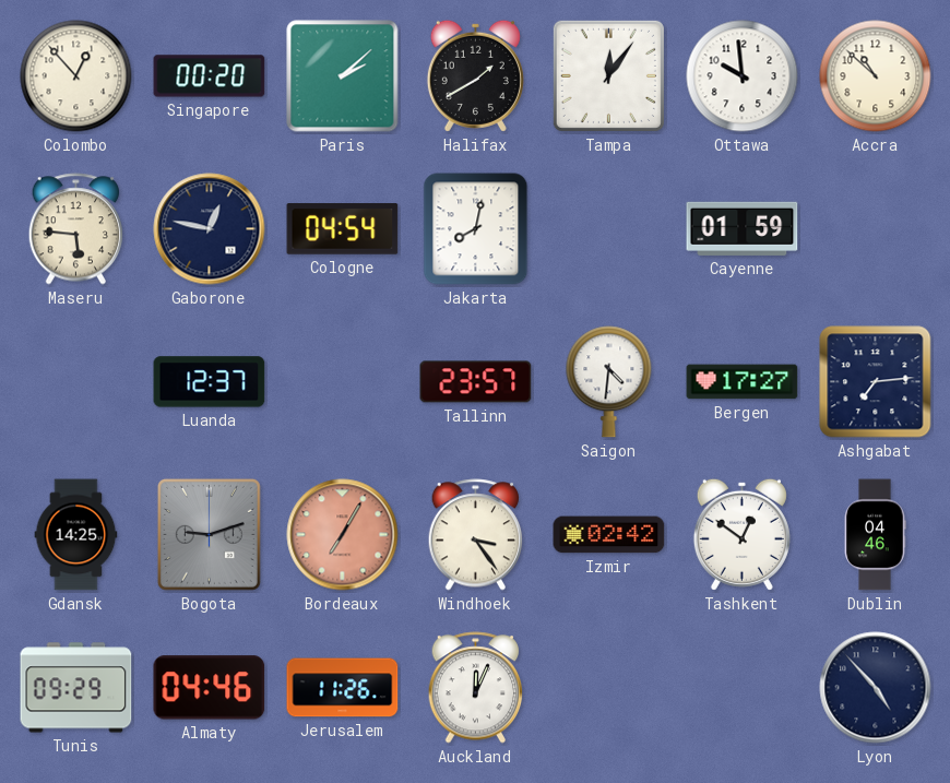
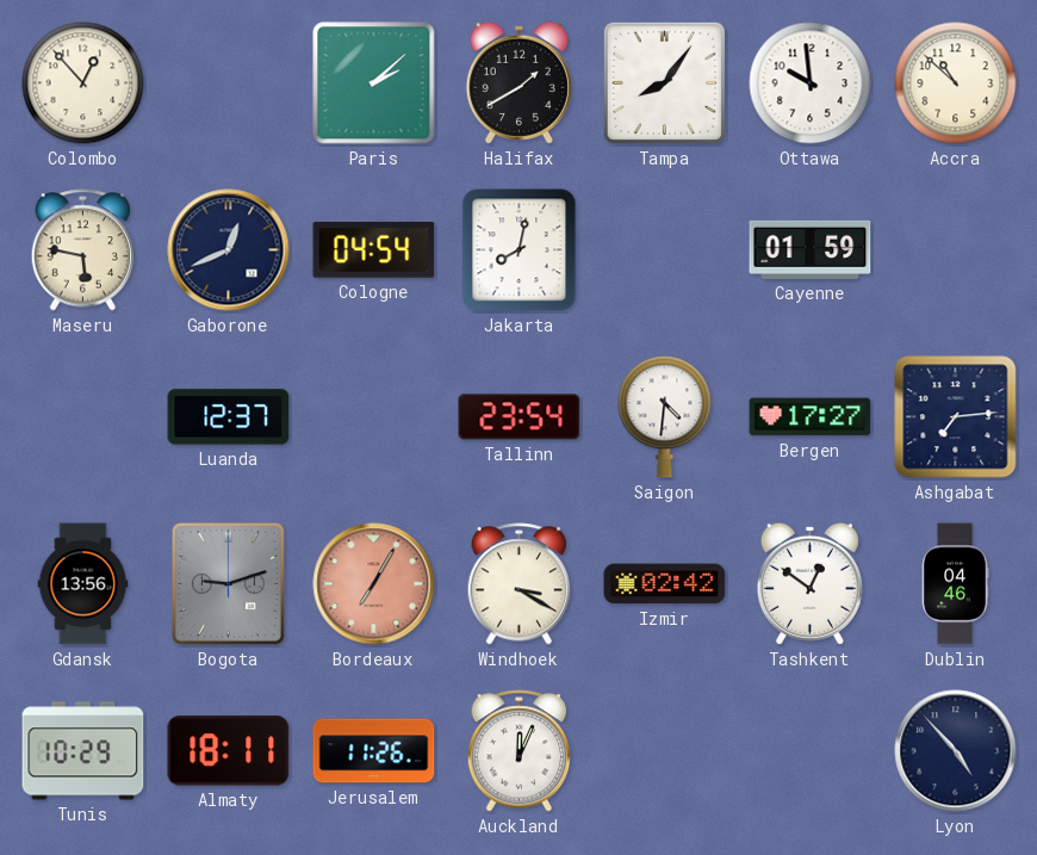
Singapore: 00:20 -> none (210, 76)
Tampa: 12:06 -> 8:06 (664, 82)
Maseru: 5:46 -> 5:47 (83, 250)
Gaborone: 12:47 -> 12:41 (229, 250)
Tallinn: 23:57 -> 23:54 (520, 417)
Gdansk: 14:25 -> 13:56 (83, 584)
Windhoek: 3:24 -> 3:20 (520, 584)
Tunis: 09:29 -> 10:29 (83, 751)
Almaty: 04:46 -> 18:11 (229, 751)
